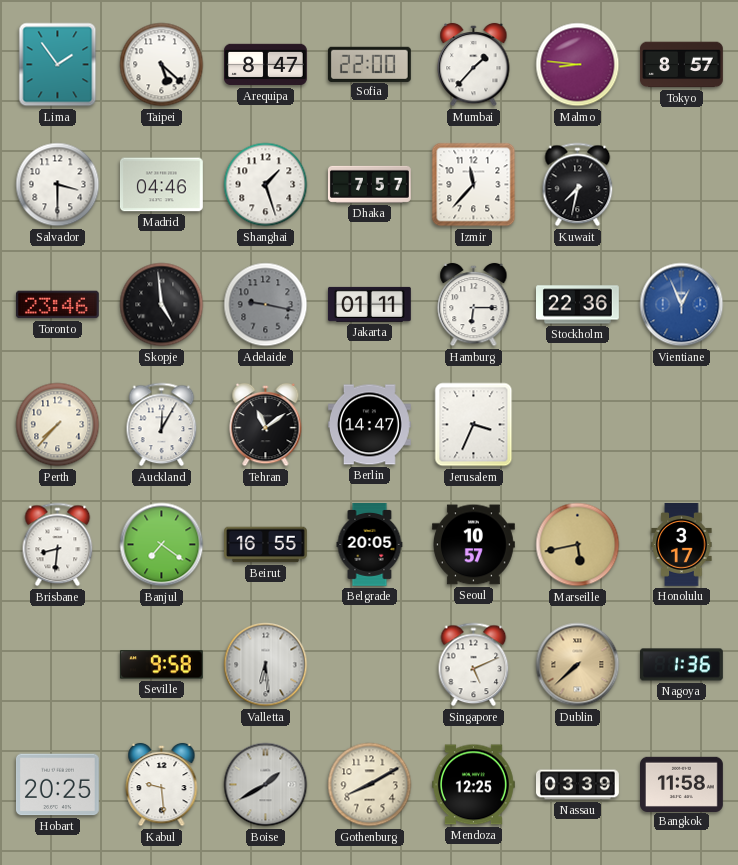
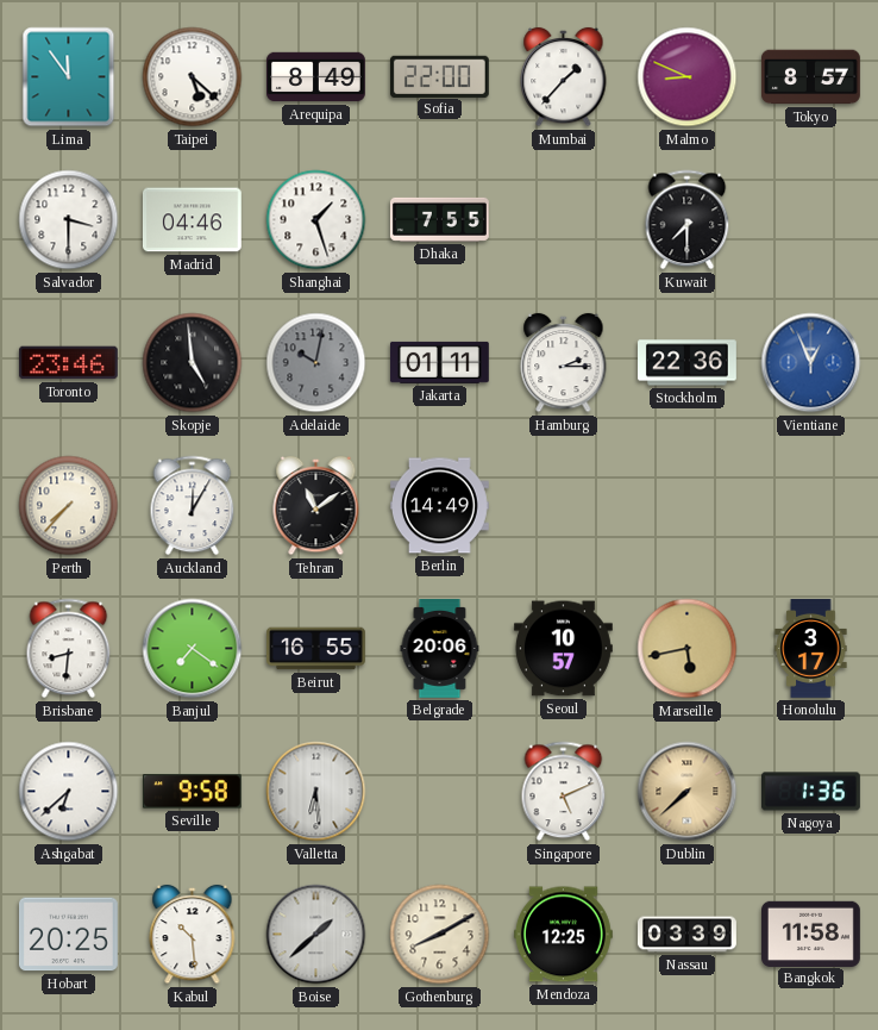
Lima: 1:54 -> 11:54 (69, 77)
Arequipa: 8:47 -> 8:49 (316, 77)
Malmo: 8:46 -> 8:49 (688, 77)
Dhaka: 7:57 -> 7:55 (439, 219)
Izmir: 11:37 -> none (474, 185)
Kuwait: 7:32 -> 7:30 (688, 220)
Adelaide: 9:17 -> 10:02 (316, 363)
Hamburg: 6:15 -> 2:15 (564, 363)
Berlin: 14:47 -> 14:49 (439, 506)
Jerusalem: 3:34 -> none (474, 425)
Belgrade: 20:05 -> 20:06 (440, 649)
Ashgabat: none -> 6:38 (69, 792)
Kabul: 9:29 -> 10:29 (193, 935)
Boise: 1:40 -> 1:38 (316, 935)
